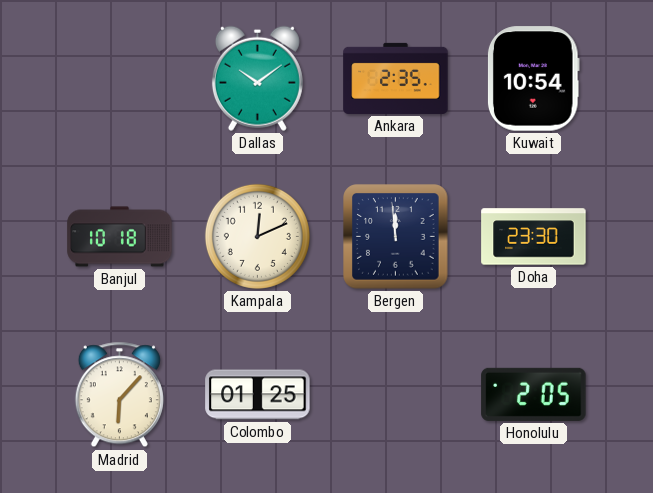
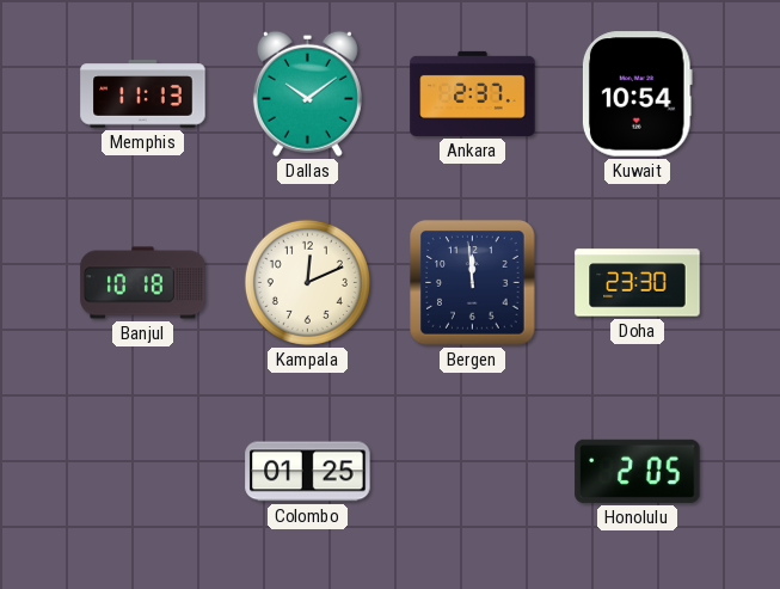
Memphis: none -> 11:13 (143, 94)
Ankara: 2:35 -> 2:37 (473, 93)
Madrid: 6:07 -> none (119, 395)
